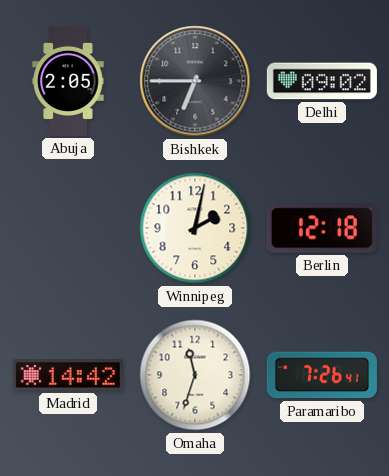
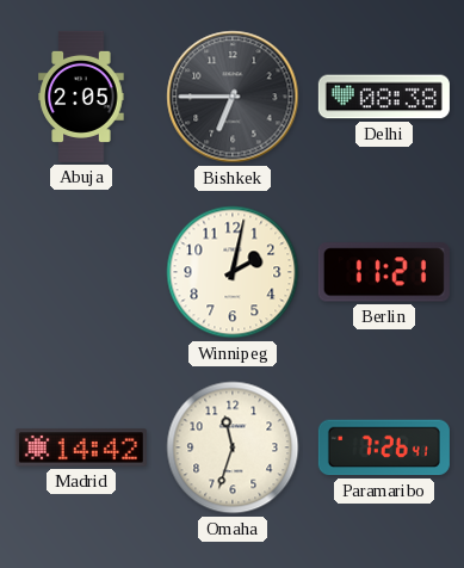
Delhi: 09:02 -> 08:38 (384, 97)
Berlin: 12:18 -> 11:21 (384, 272)
